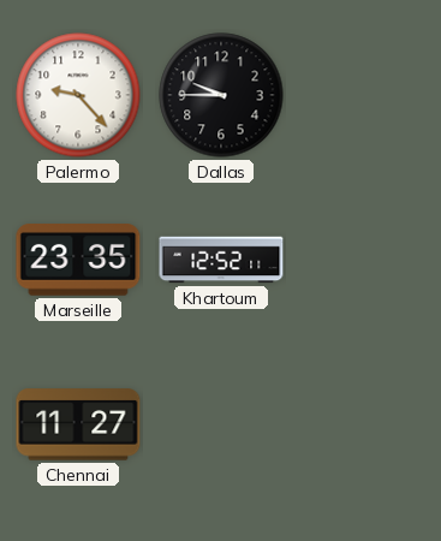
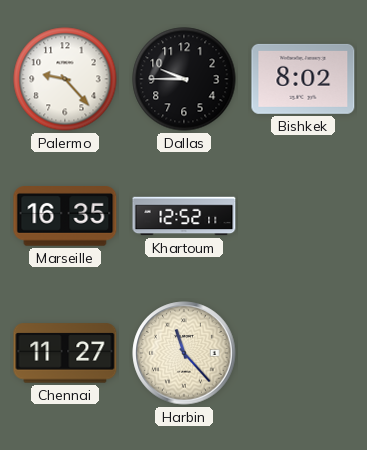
Bishkek: none -> 8:02 (303, 79)
Marseille: 23:35 -> 16:35 (65, 217)
Harbin: none -> 11:23 (184, 353)
